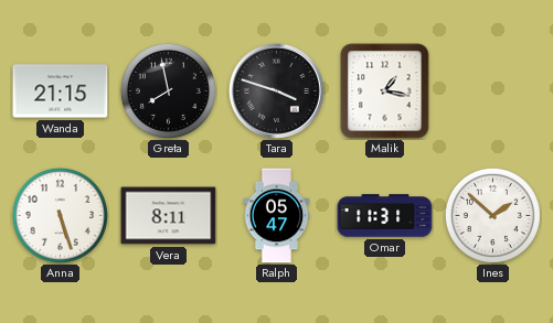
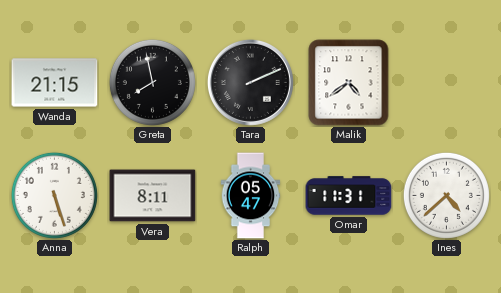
Tara: 3:48 -> 2:11 (250, 82)
Malik: 1:17 -> 4:39 (349, 83)
Ines: 1:52 -> 4:38 (446, 195)
